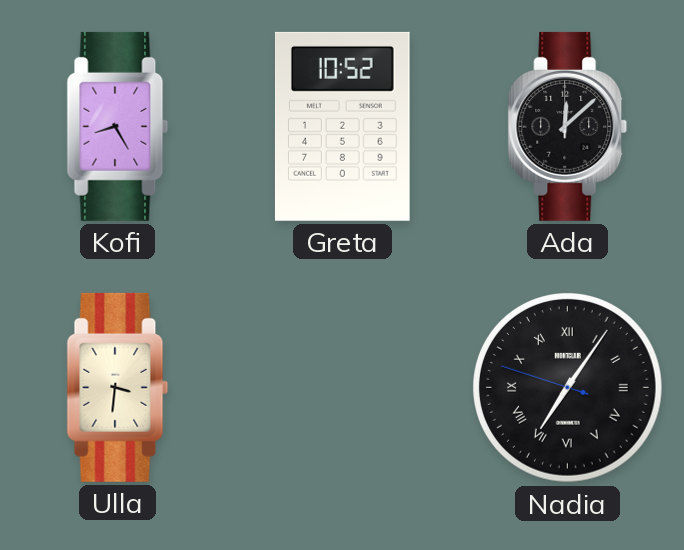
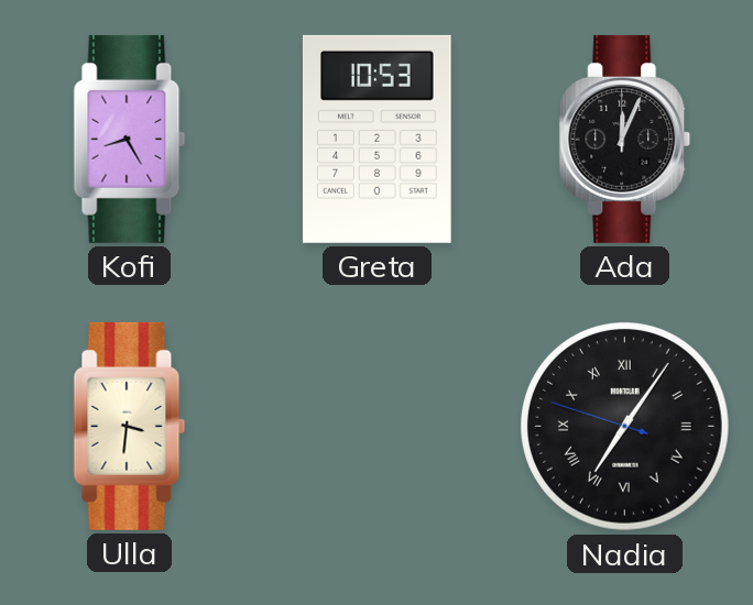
Greta: 10:52 -> 10:53 (376, 139)
Ada: 12:08 -> 12:04 (625, 139)
